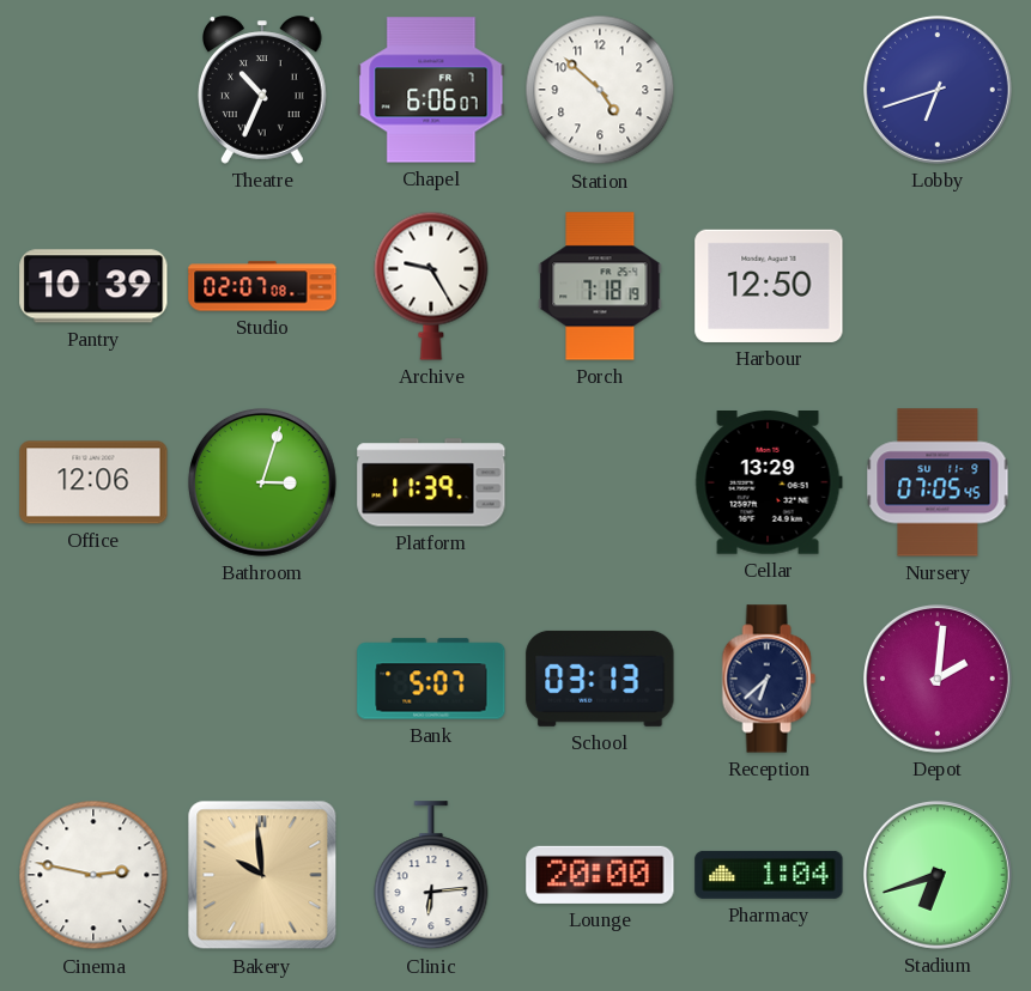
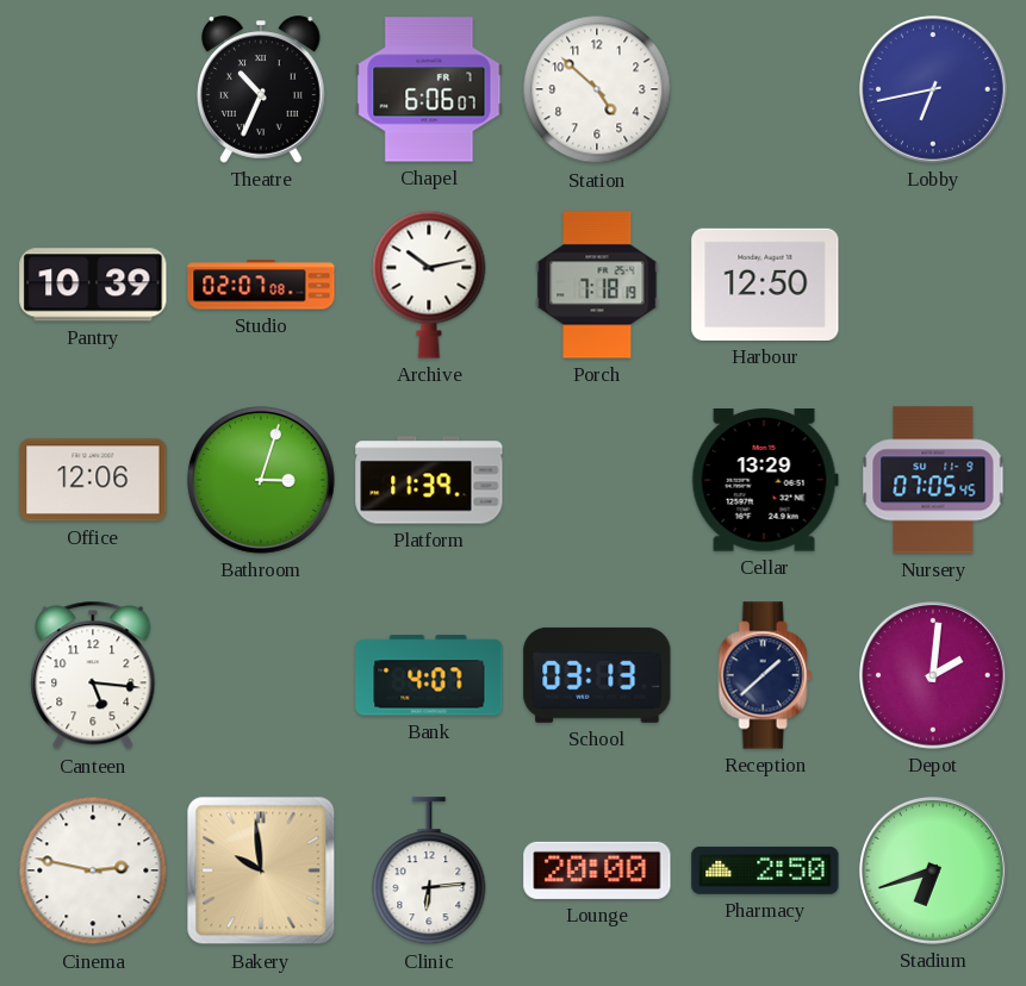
Lobby: 6:42 -> 6:43 (933, 89)
Archive: 9:25 -> 10:13 (429, 285)
Canteen: none -> 5:16 (93, 675)
Bank: 5:07 -> 4:07 (429, 675)
Reception: 6:38 -> 1:38 (765, 675)
Pharmacy: 1:04 -> 2:50 (765, 870)
